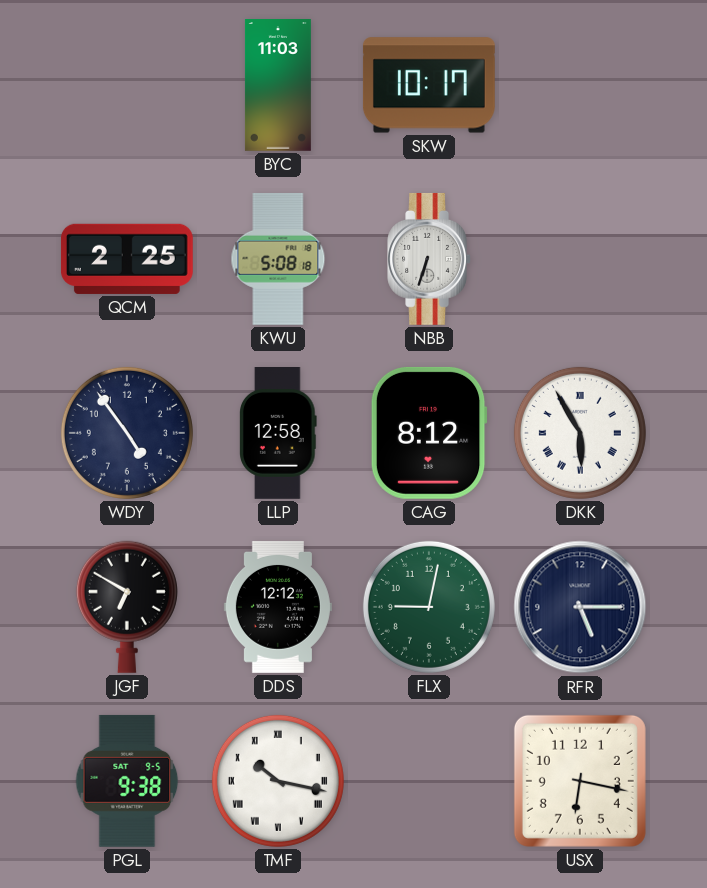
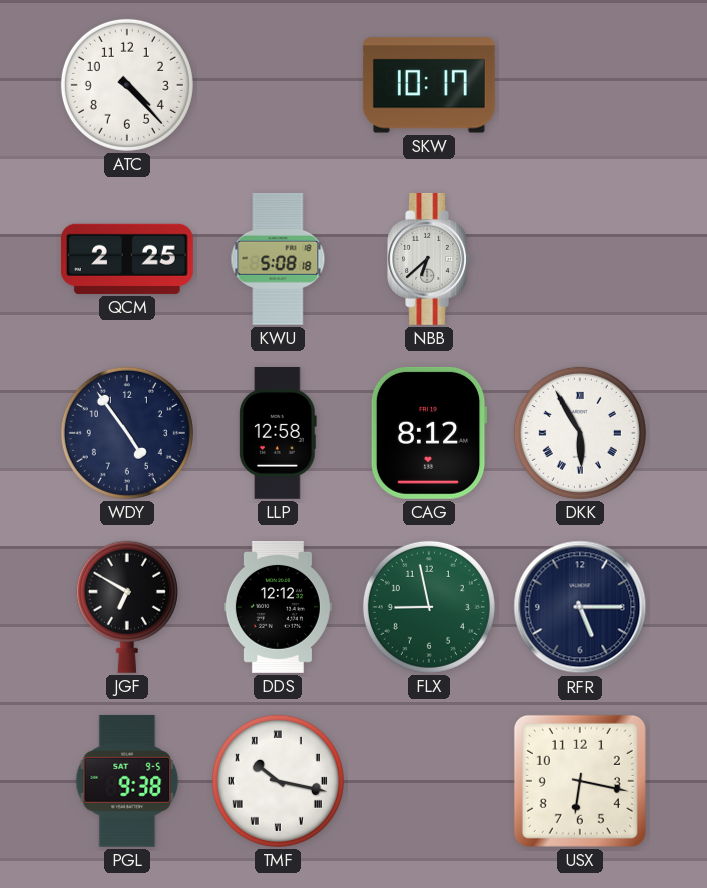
ATC: none -> 4:23 (127, 85)
BYC: 11:03 -> none (278, 86)
NBB: 6:33 -> 6:38 (429, 259)
FLX: 9:02 -> 8:58 (429, 607)
